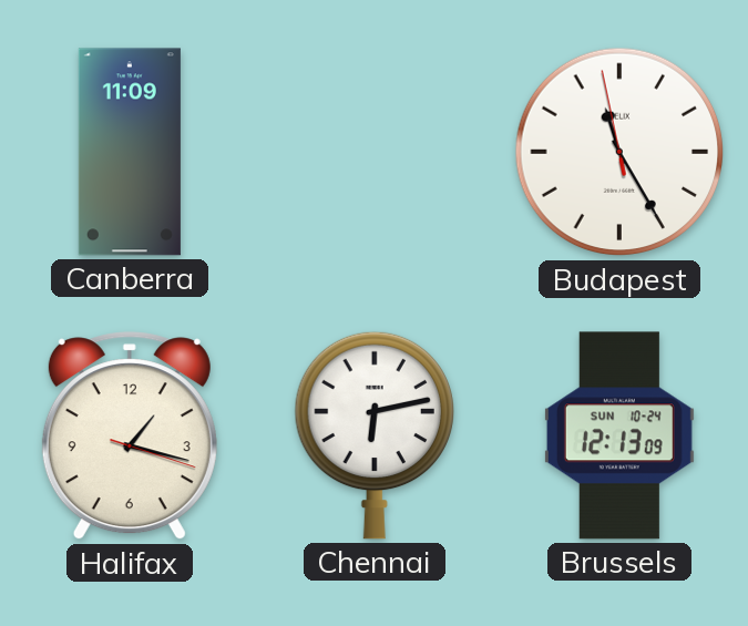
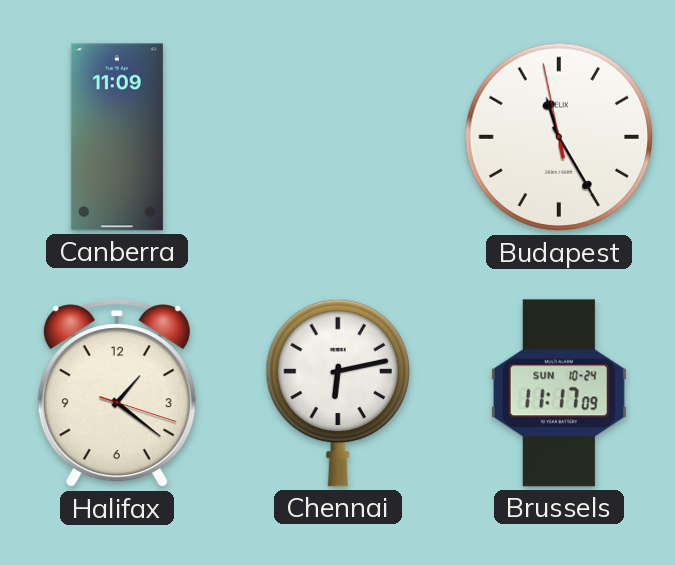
Halifax: 1:17 -> 1:21 (117, 394)
Brussels: 12:13 -> 11:17 (559, 393)
